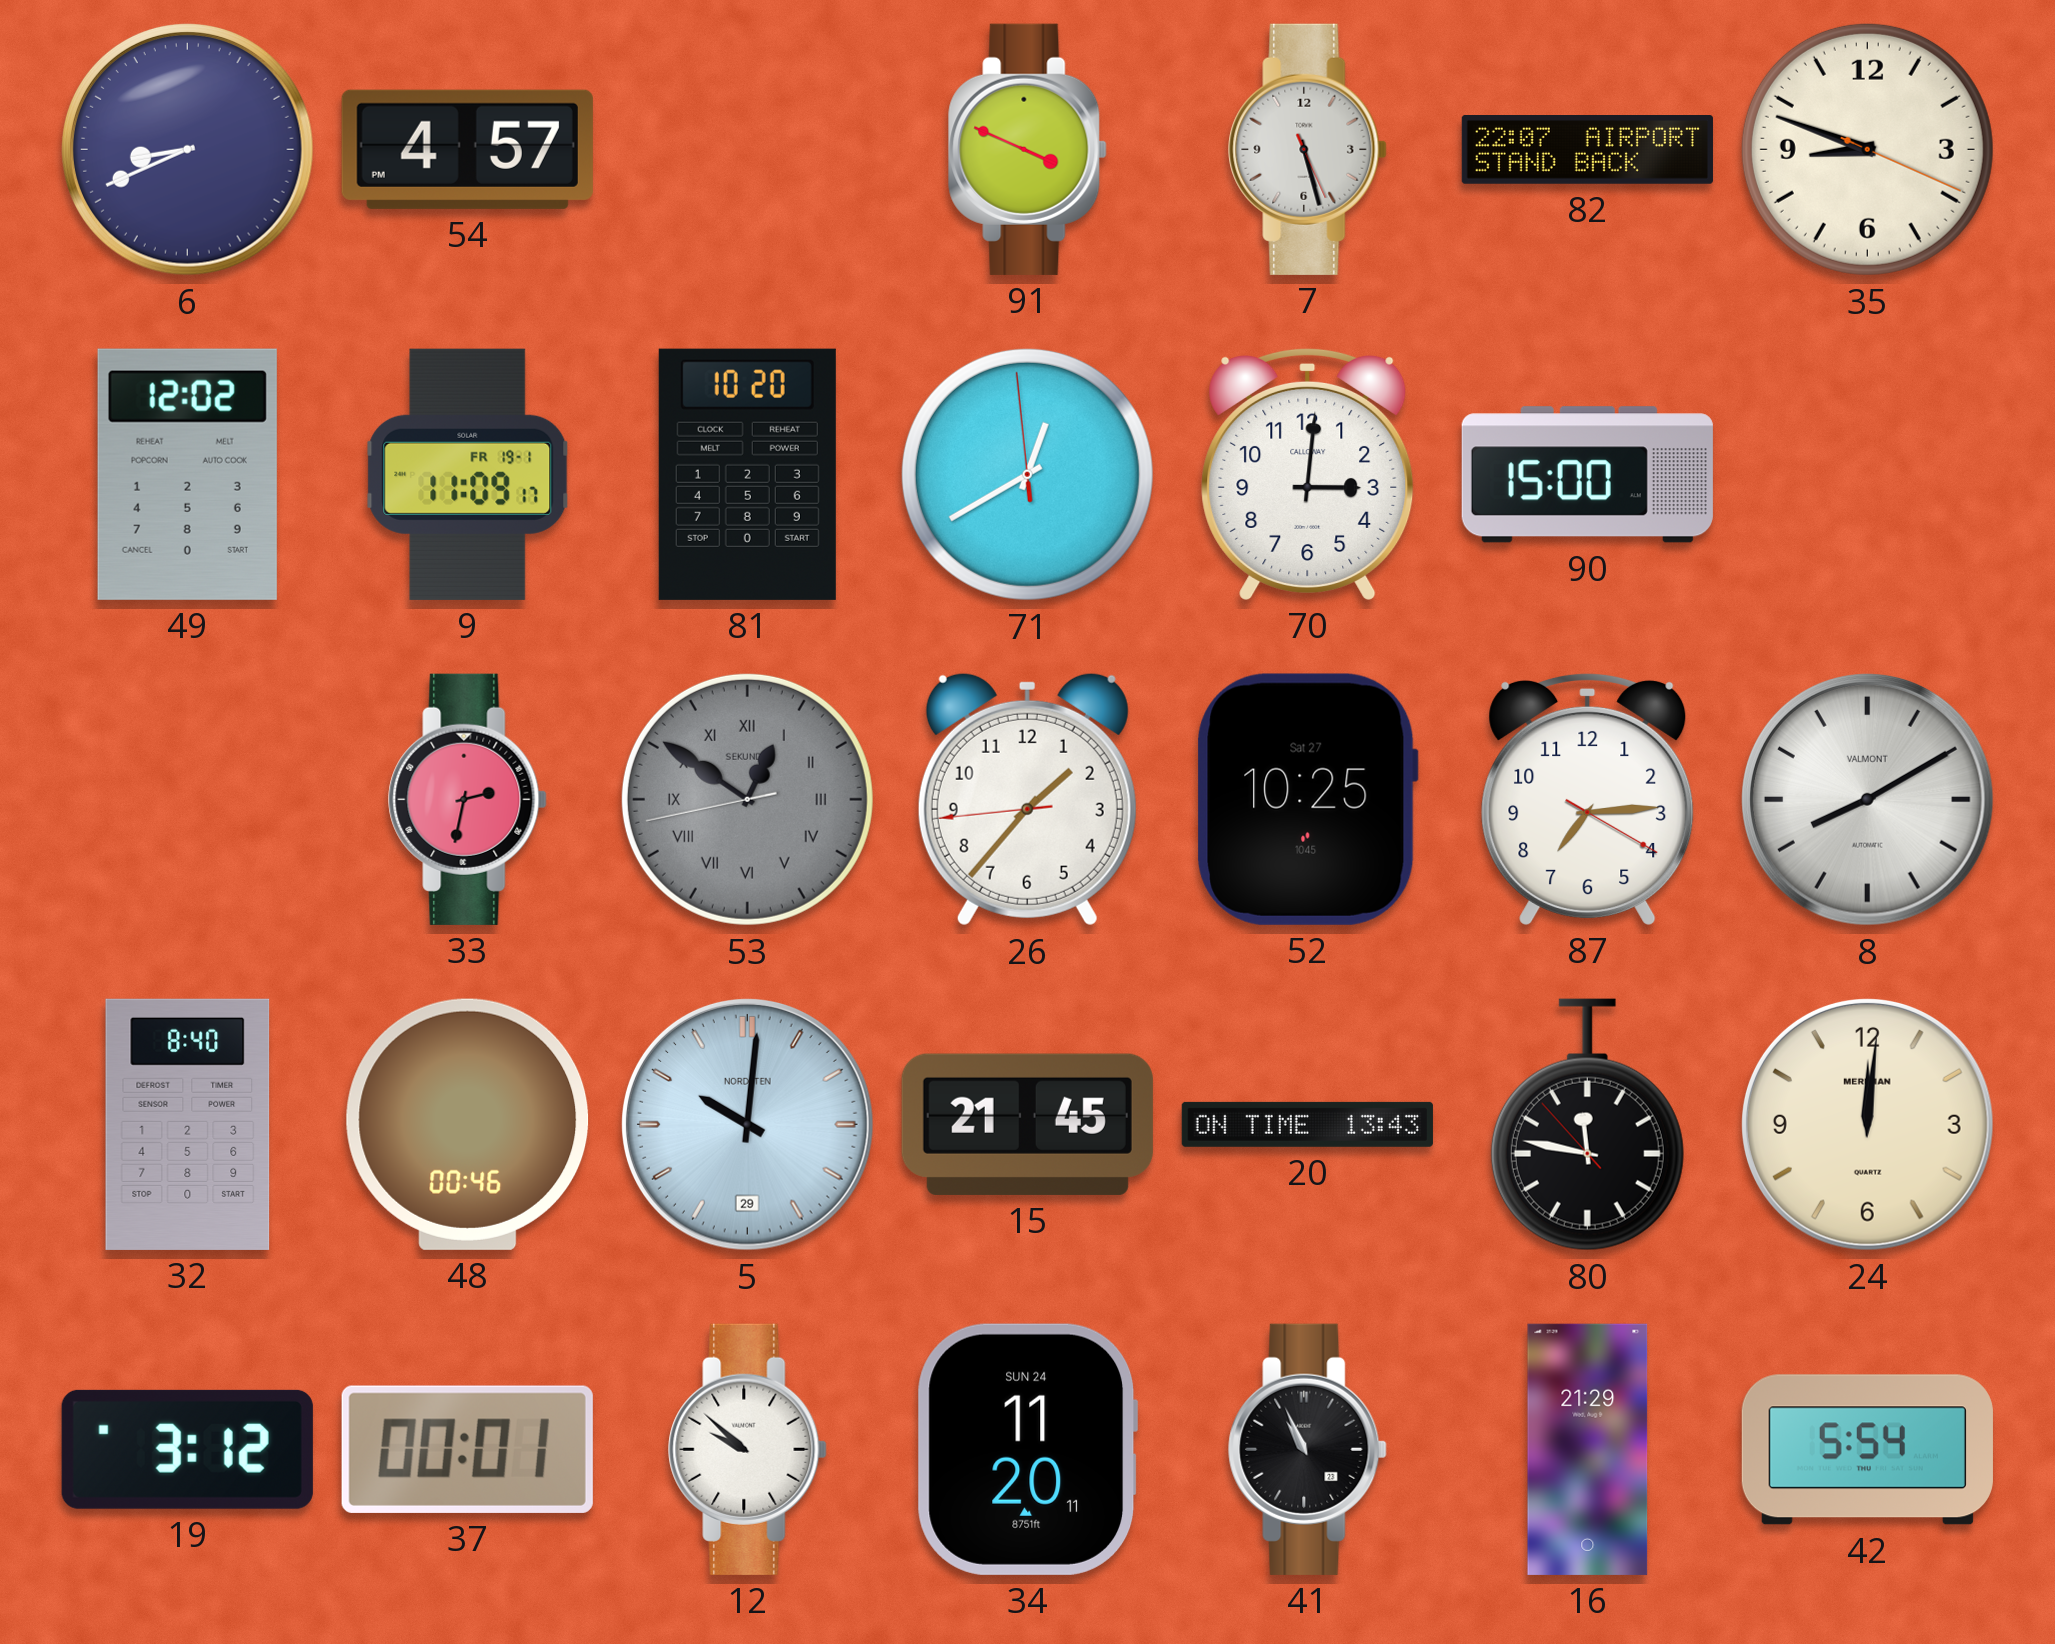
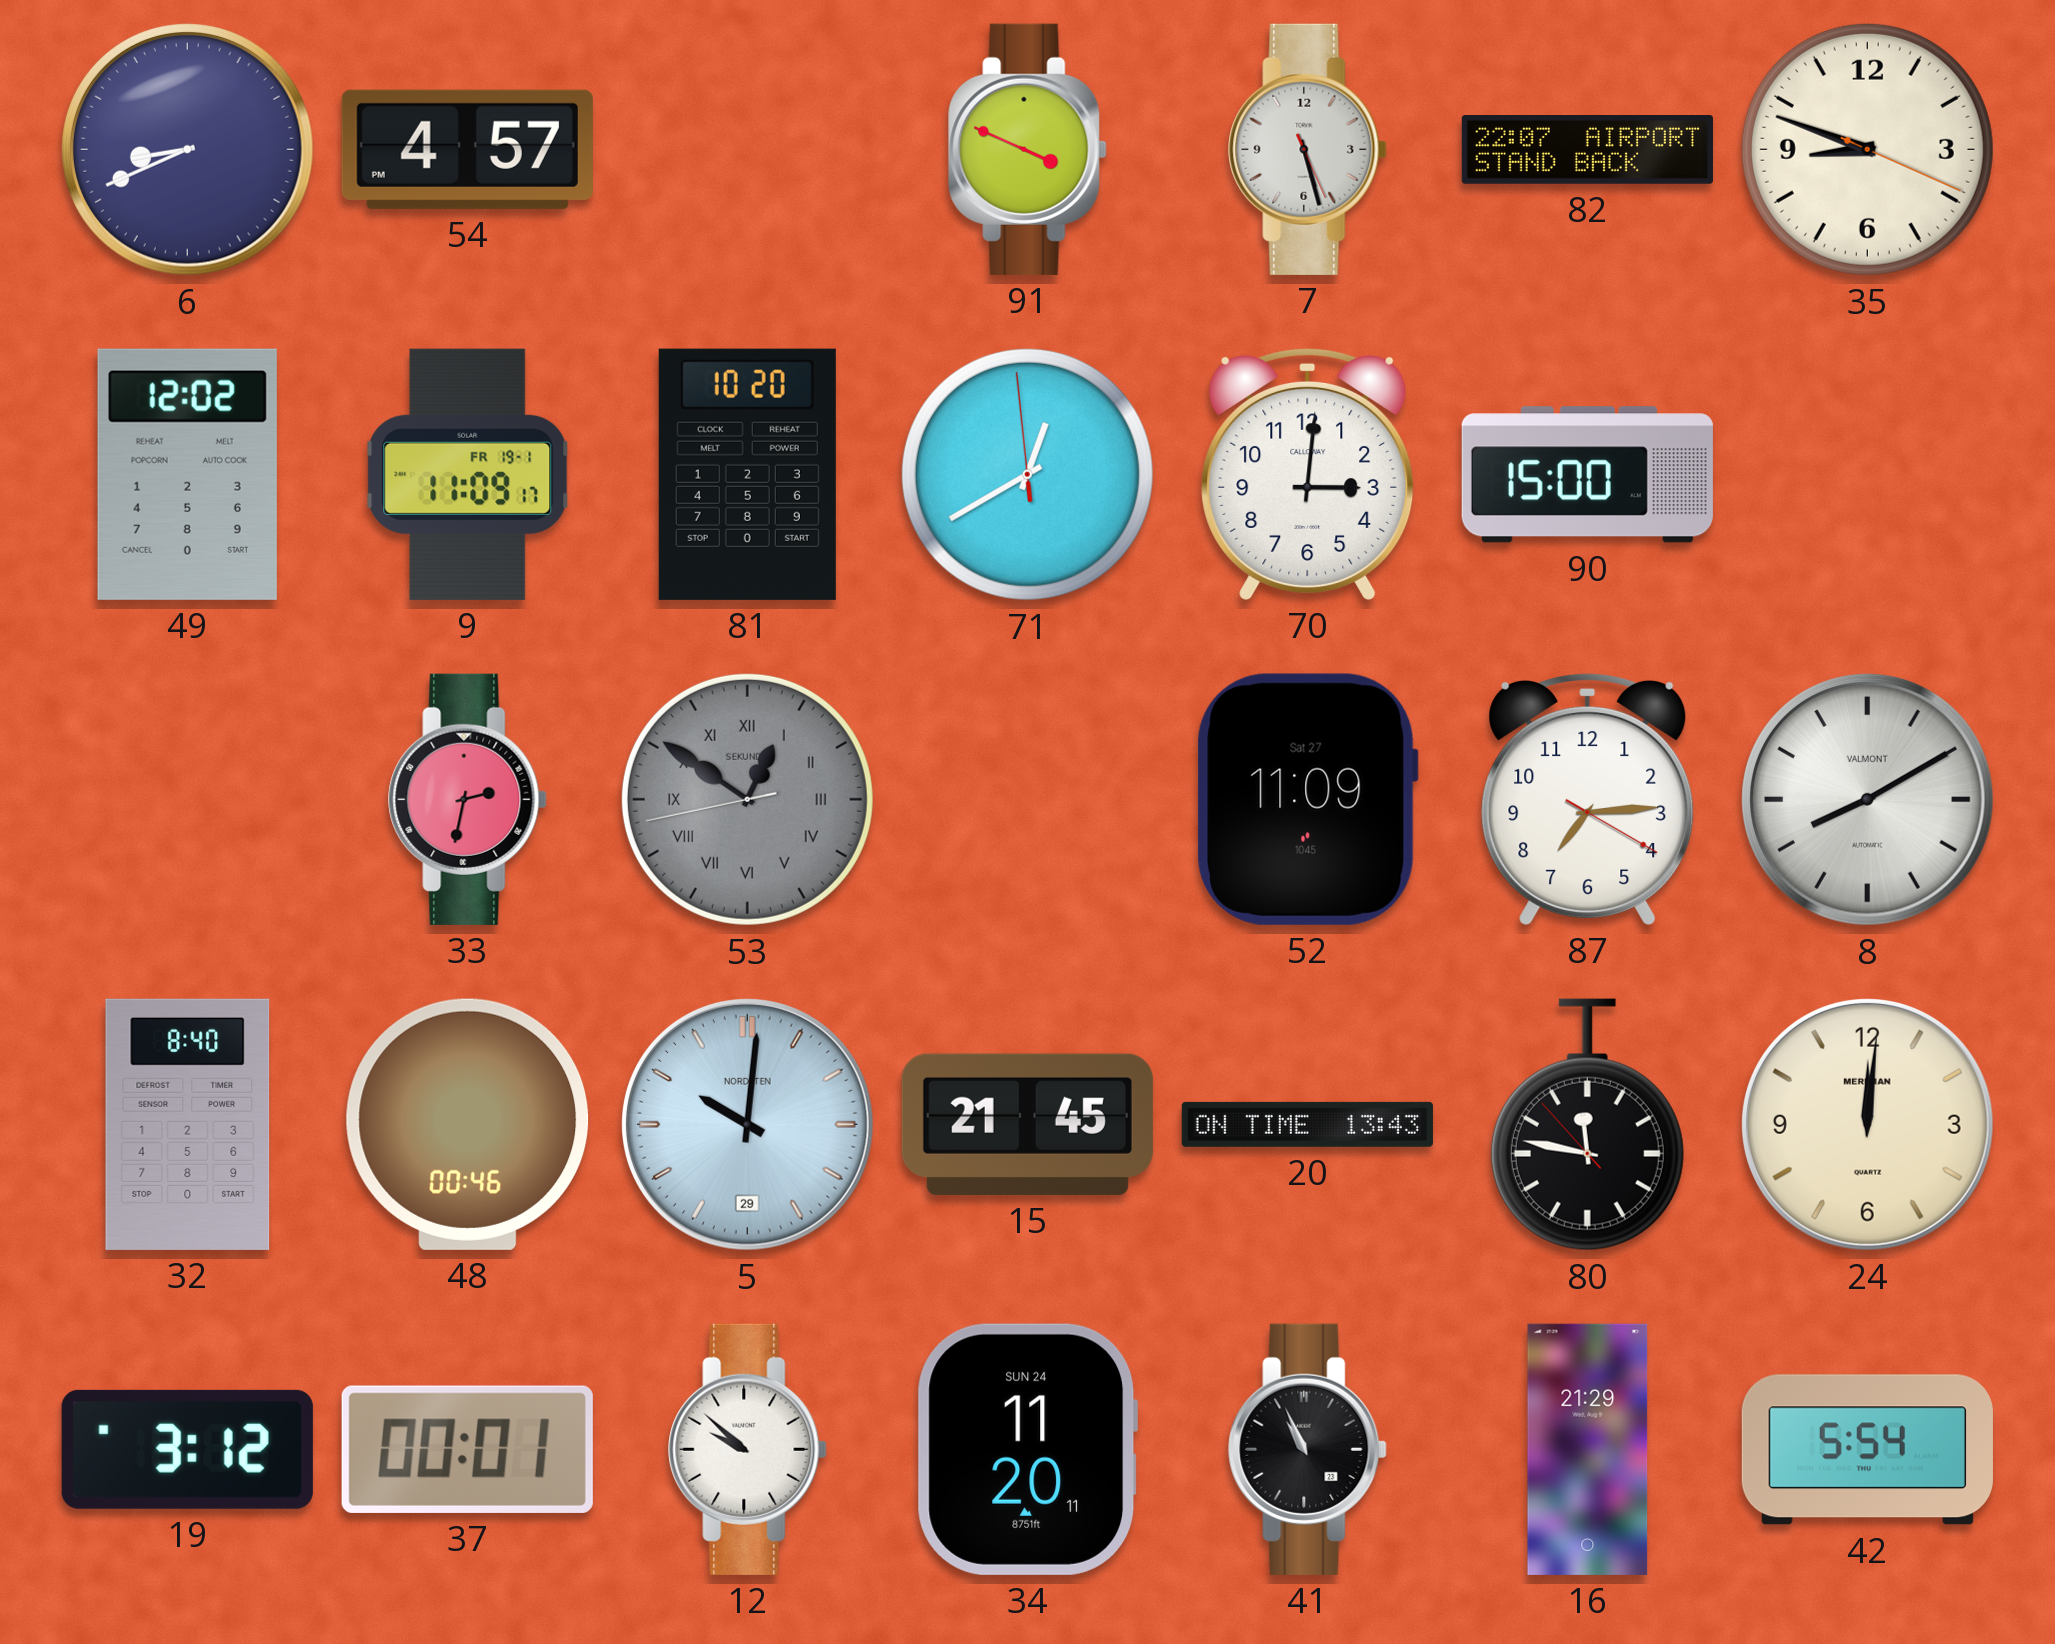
26: 1:36 -> none (1027, 799)
52: 10:25 -> 11:09 (1307, 799)
